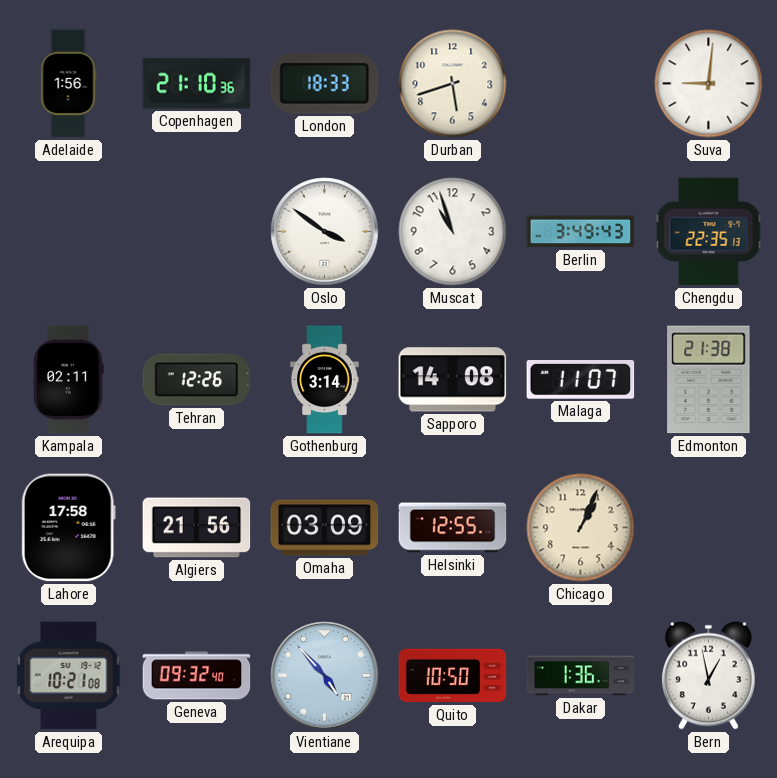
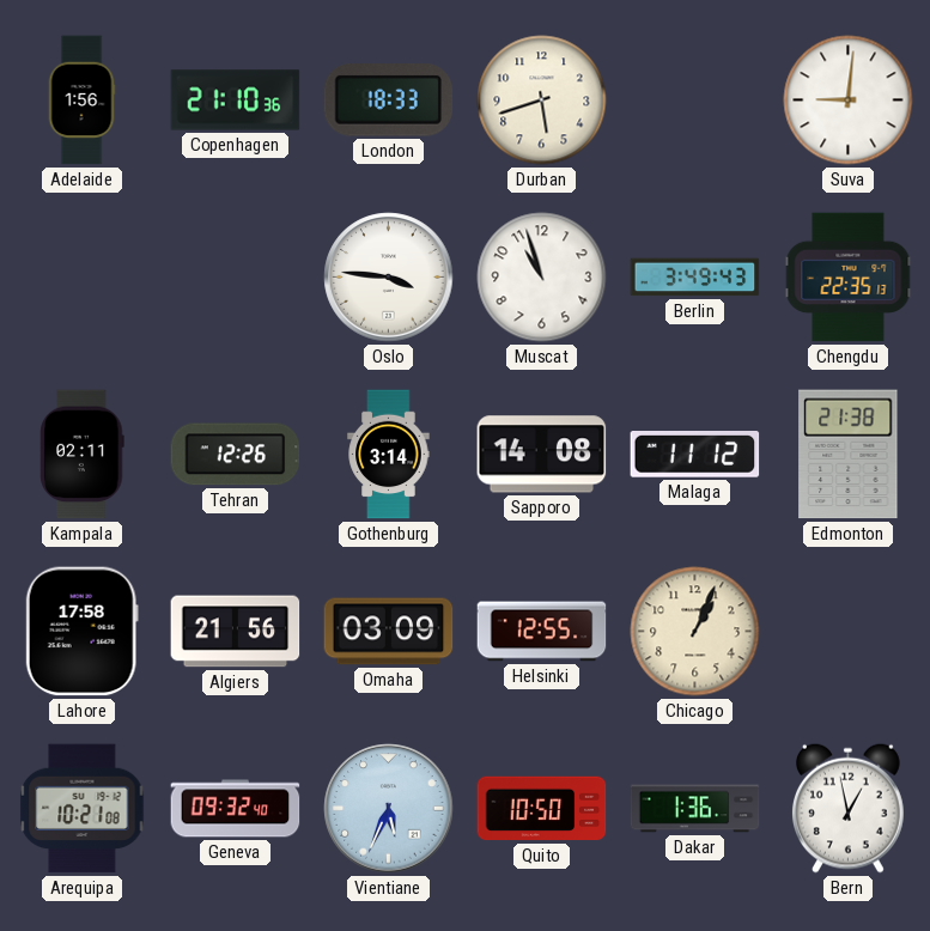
Oslo: 3:51 -> 3:46 (389, 278)
Malaga: 11:07 -> 11:12 (695, 455)
Vientiane: 4:53 -> 5:34 (389, 809)
